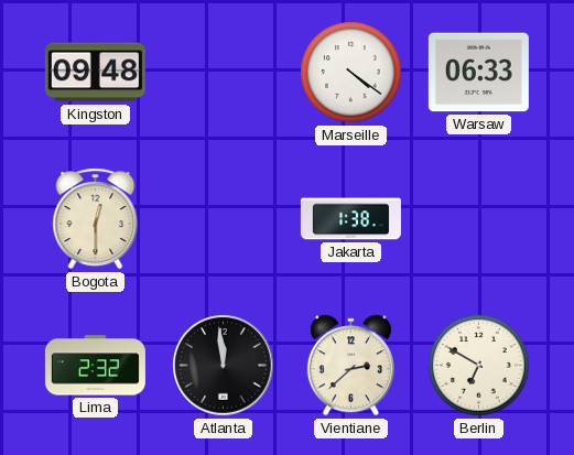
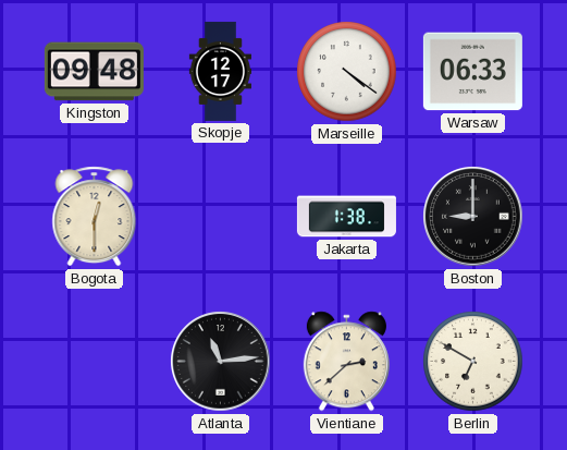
Skopje: none -> 12:17 (220, 71)
Boston: none -> 9:00 (473, 217)
Lima: 2:32 -> none (95, 366)
Atlanta: 11:59 -> 11:14 (221, 362)
